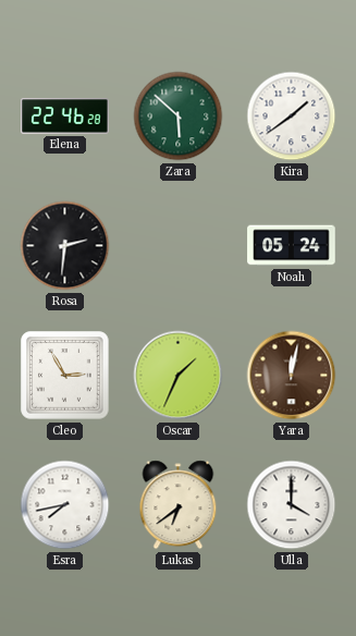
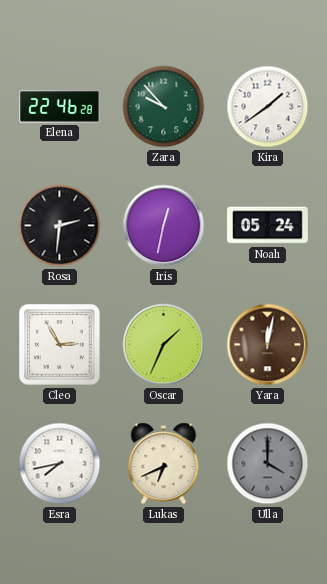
Zara: 5:52 -> 9:53 (164, 107)
Iris: none -> 12:32 (164, 226)
Lukas: 6:39 -> 6:41 (164, 464)
Ulla dial: white -> grey (268, 464)
